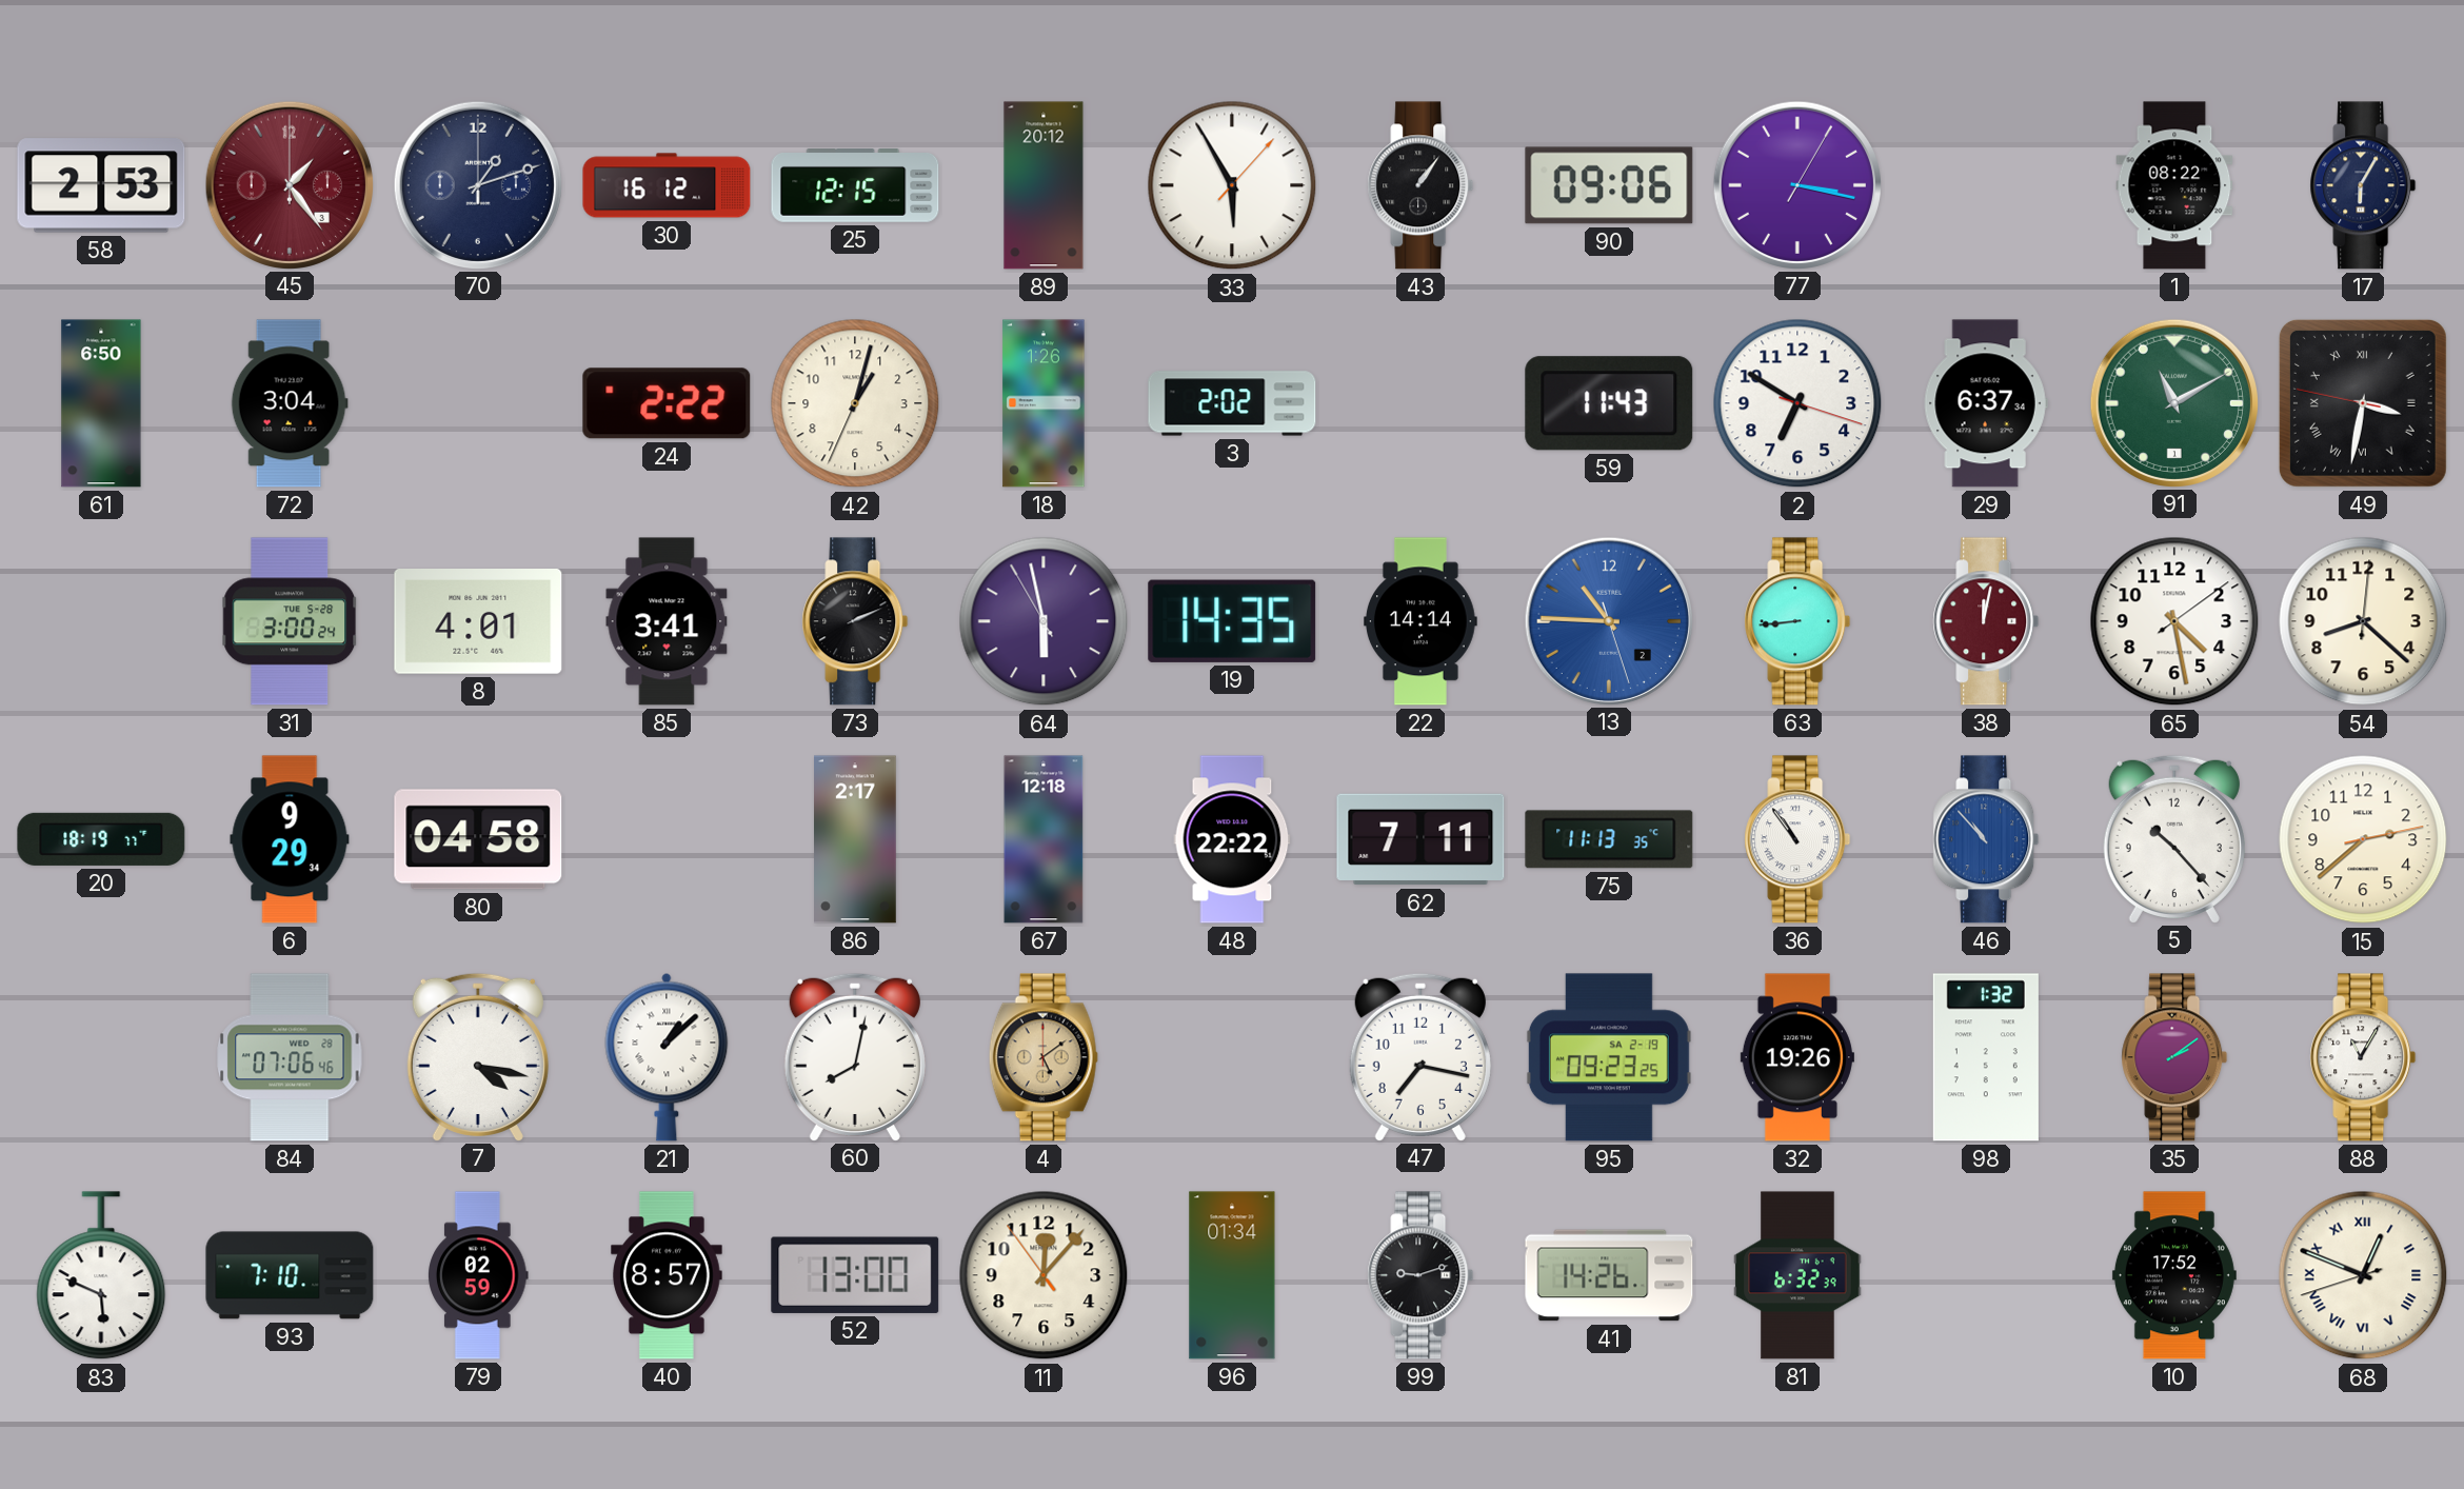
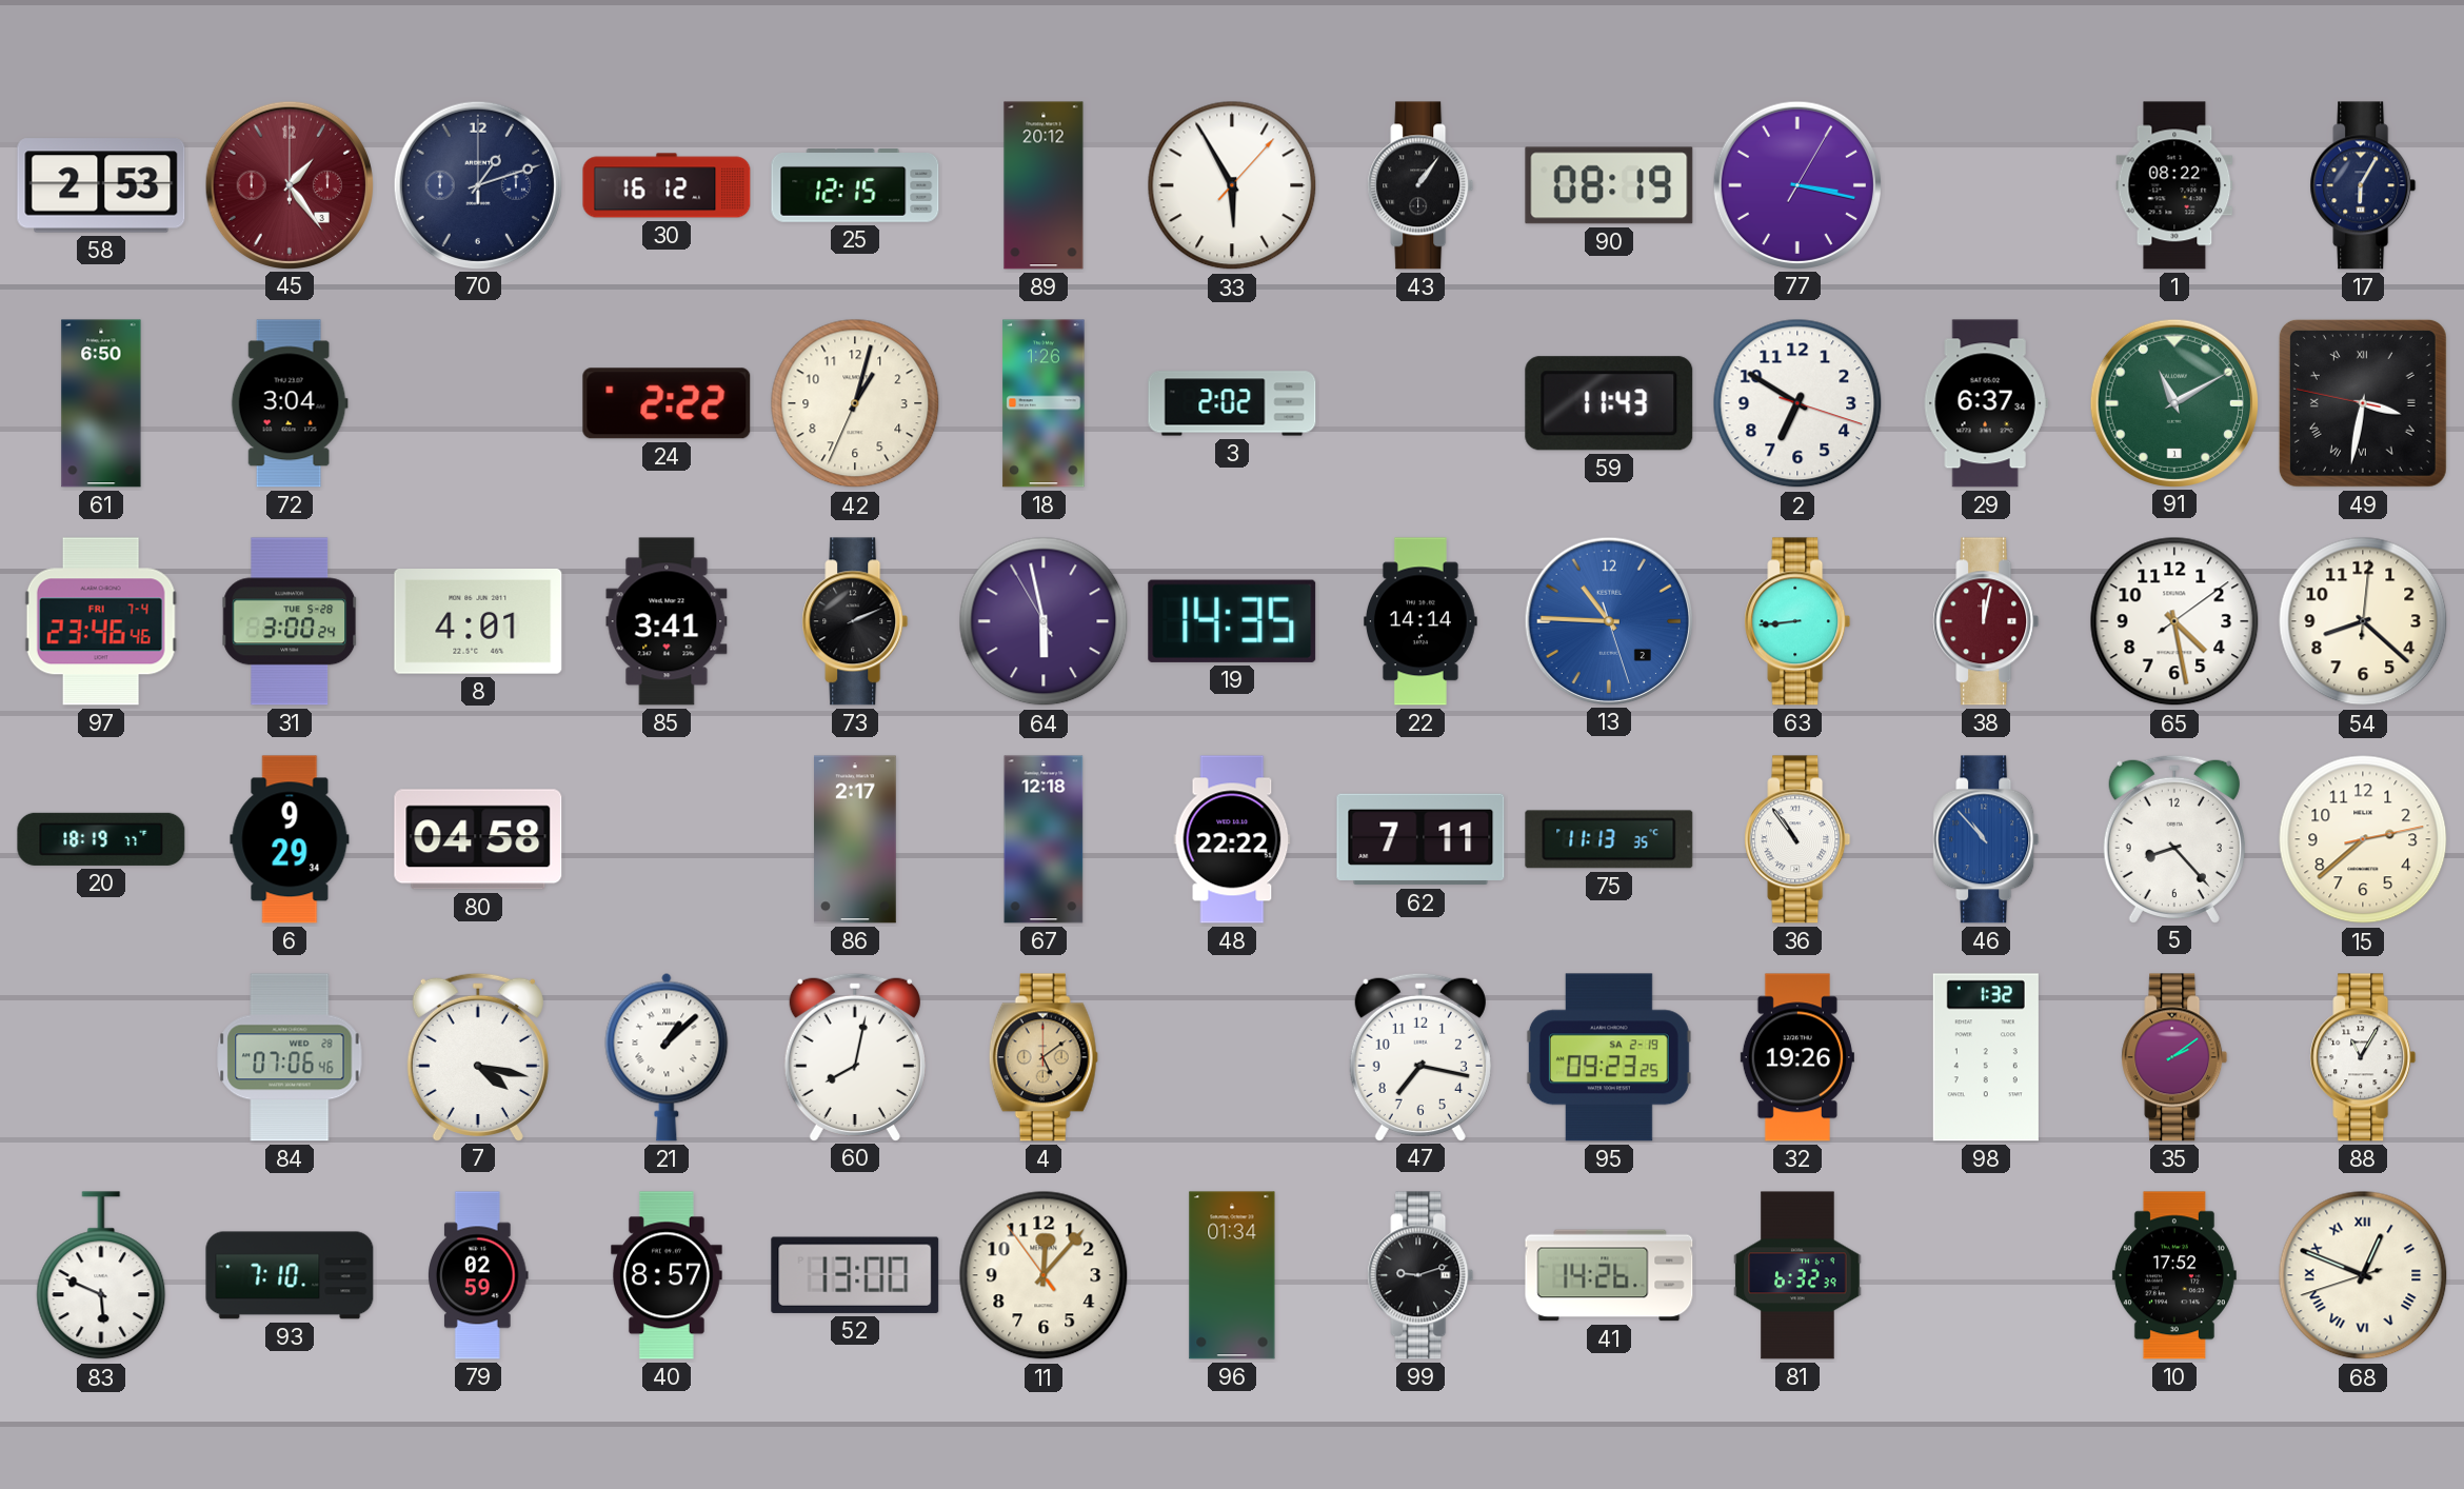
90: 09:06 -> 08:19 (1609, 185)
97: none -> 23:46 (101, 621)
5: 10:23 -> 8:23 (2174, 838)
